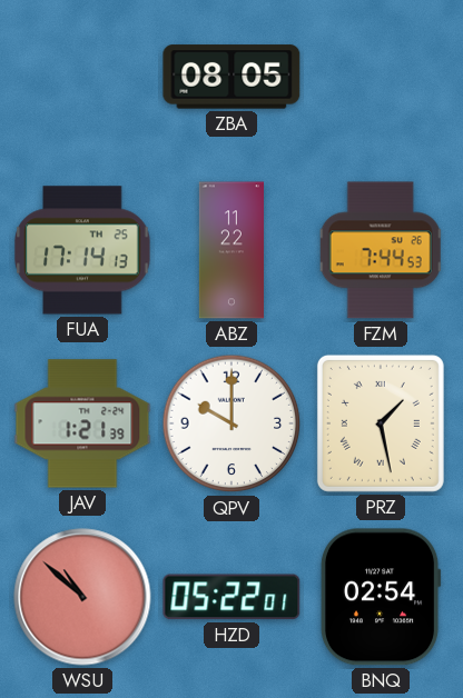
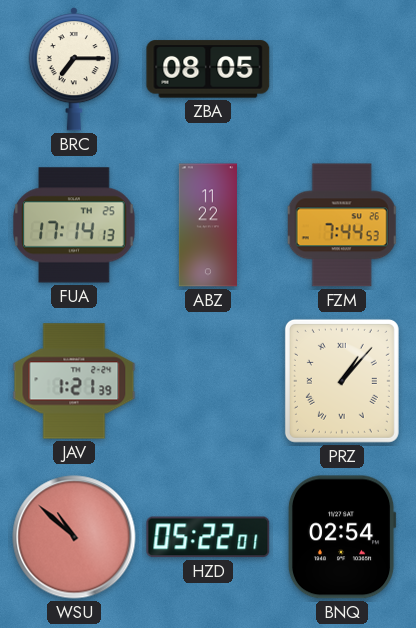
BRC: none -> 7:15 (74, 69)
QPV: 10:00 -> none (231, 423)
PRZ: 1:28 -> 1:07 (342, 381)
